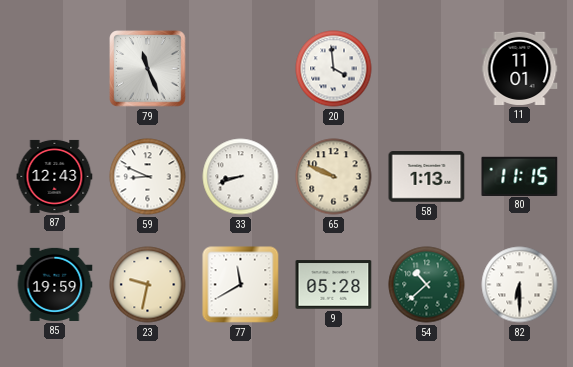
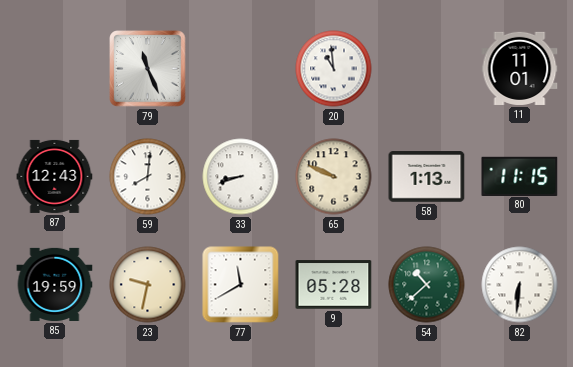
20: 3:59 -> 10:59 (334, 69)
59: 8:49 -> 8:01 (148, 177)
82: 6:30 -> 6:31 (520, 285)
